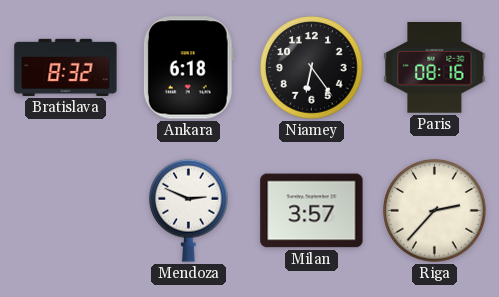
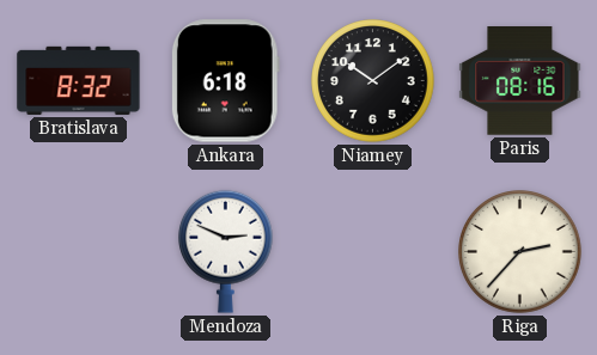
Niamey: 6:24 -> 10:09 (373, 81)
Milan: 3:57 -> none (312, 211)
